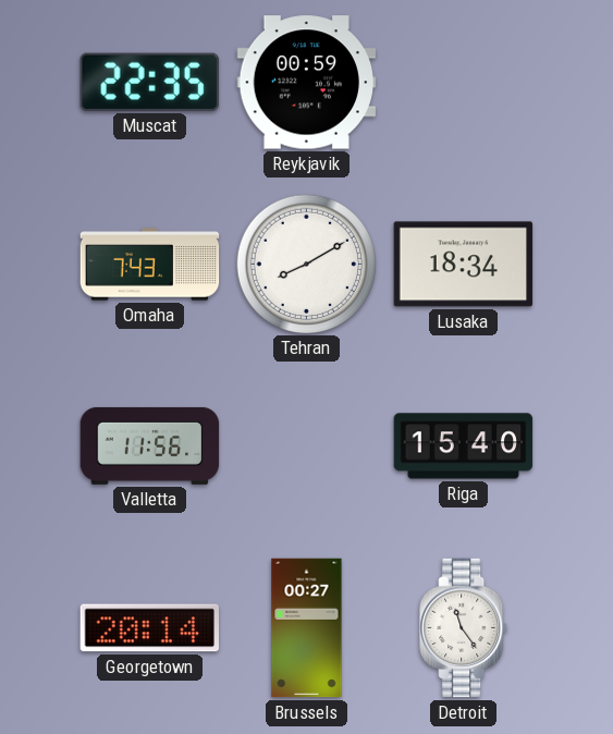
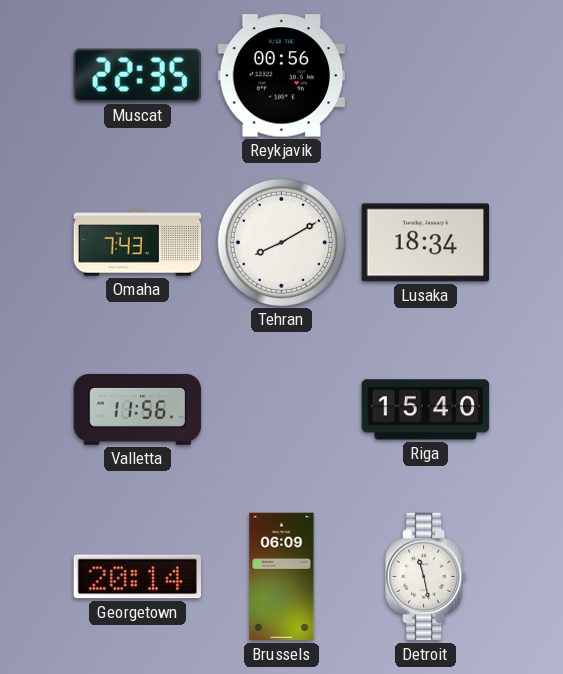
Reykjavik: 00:59 -> 00:56 (282, 76)
Brussels: 00:27 -> 06:09 (282, 577)
Detroit: 11:24 -> 11:28 (426, 577)
